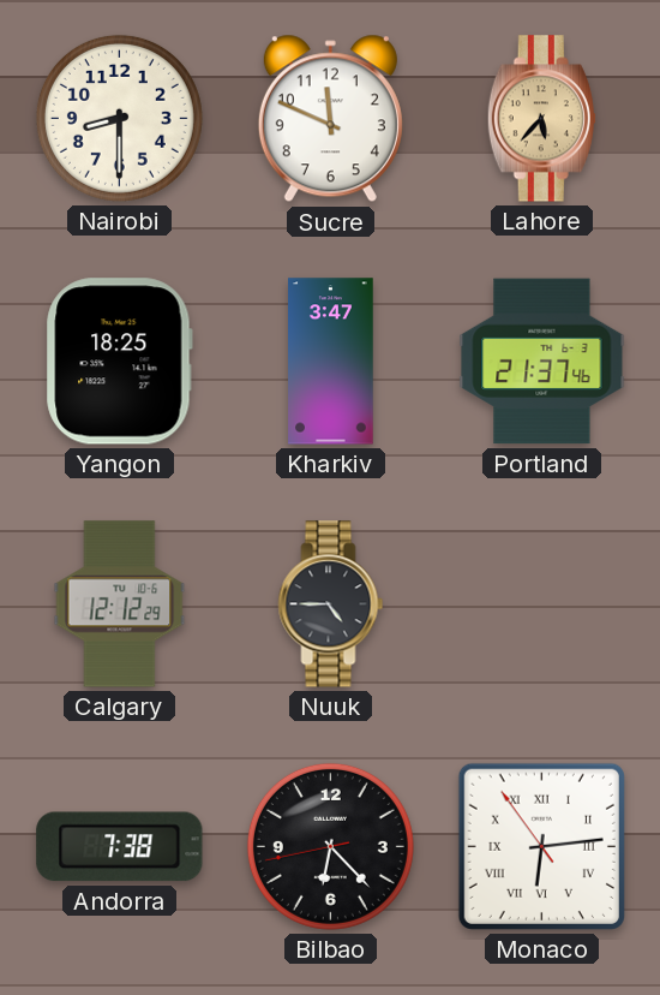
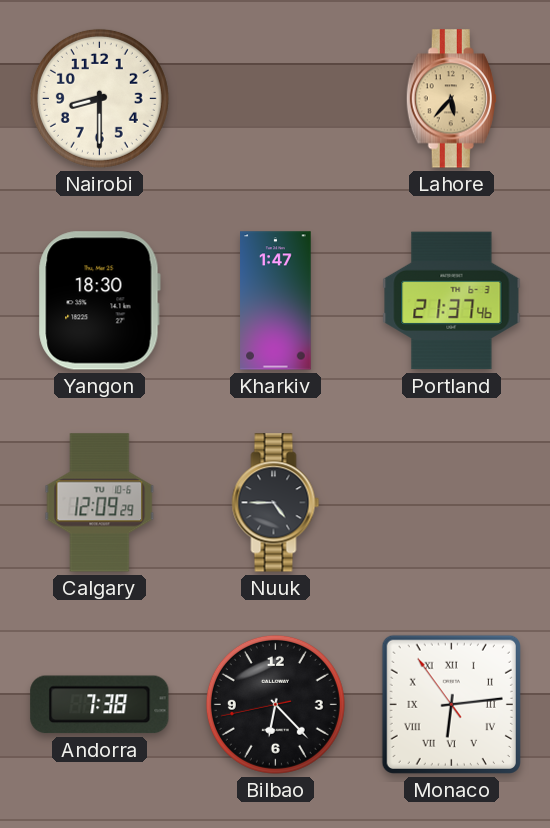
Sucre: 11:49 -> none (330, 119)
Yangon: 18:25 -> 18:30 (99, 301)
Kharkiv: 3:47 -> 1:47 (276, 301)
Calgary: 12:12 -> 12:09 (100, 503)
